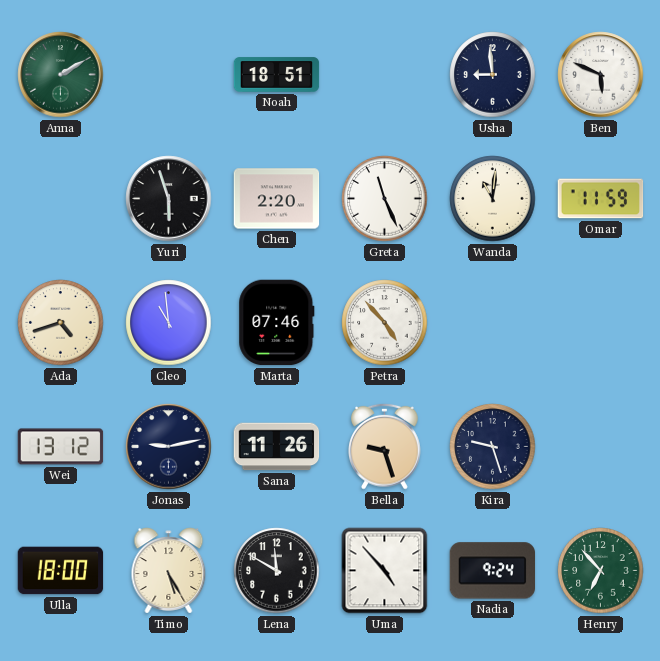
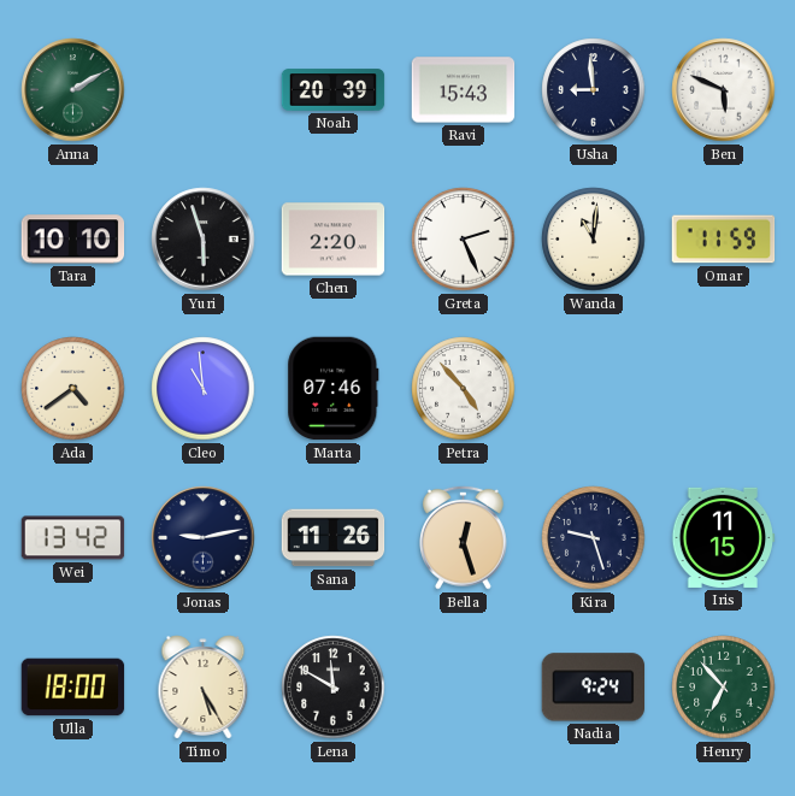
Noah: 18:51 -> 20:39 (334, 90)
Ravi: none -> 15:43 (464, 90)
Tara: none -> 10:10 (73, 240)
Greta: 11:26 -> 2:26 (464, 240)
Ada: 4:42 -> 4:39 (73, 389)
Wei: 13:12 -> 13:42 (73, 538)
Bella: 9:27 -> 12:27 (464, 537)
Iris: none -> 11:15 (724, 537)
Uma: 4:53 -> none (385, 571)
